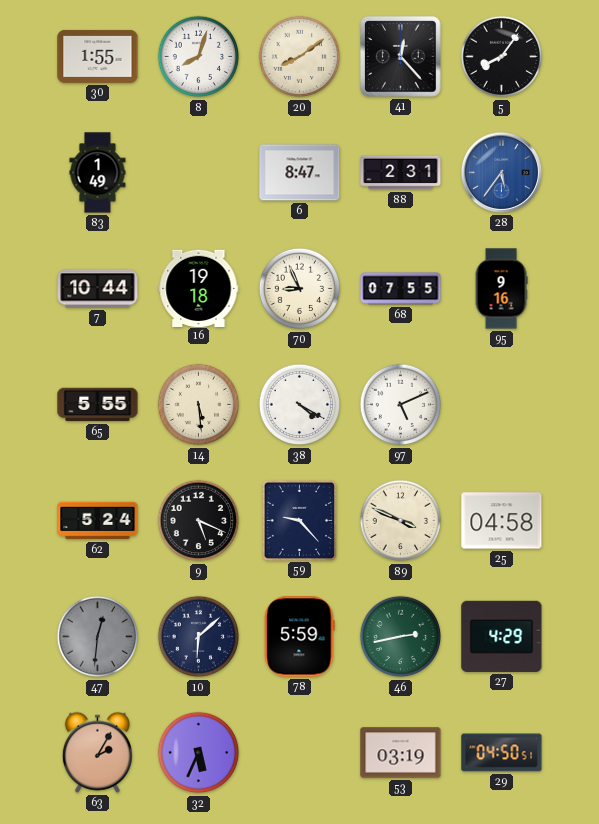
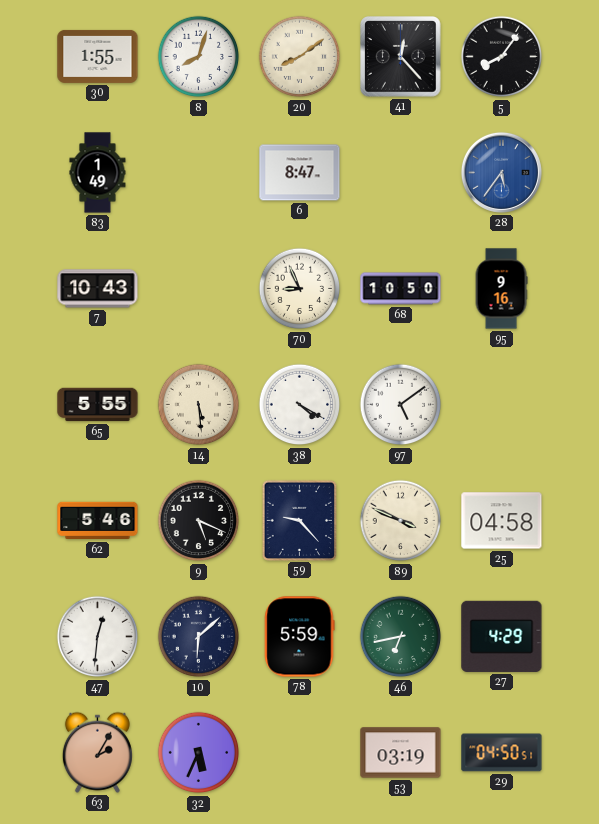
88: 2:31 -> none (401, 173)
7: 10:44 -> 10:43 (98, 289)
16: 19:18 -> none (199, 288)
68: 07:55 -> 10:50 (401, 289)
97: 5:11 -> 5:09 (401, 405)
62: 5:24 -> 5:46 (98, 521)
47 dial: grey -> white (98, 637)
46: 2:43 -> 6:43 (401, 637)
